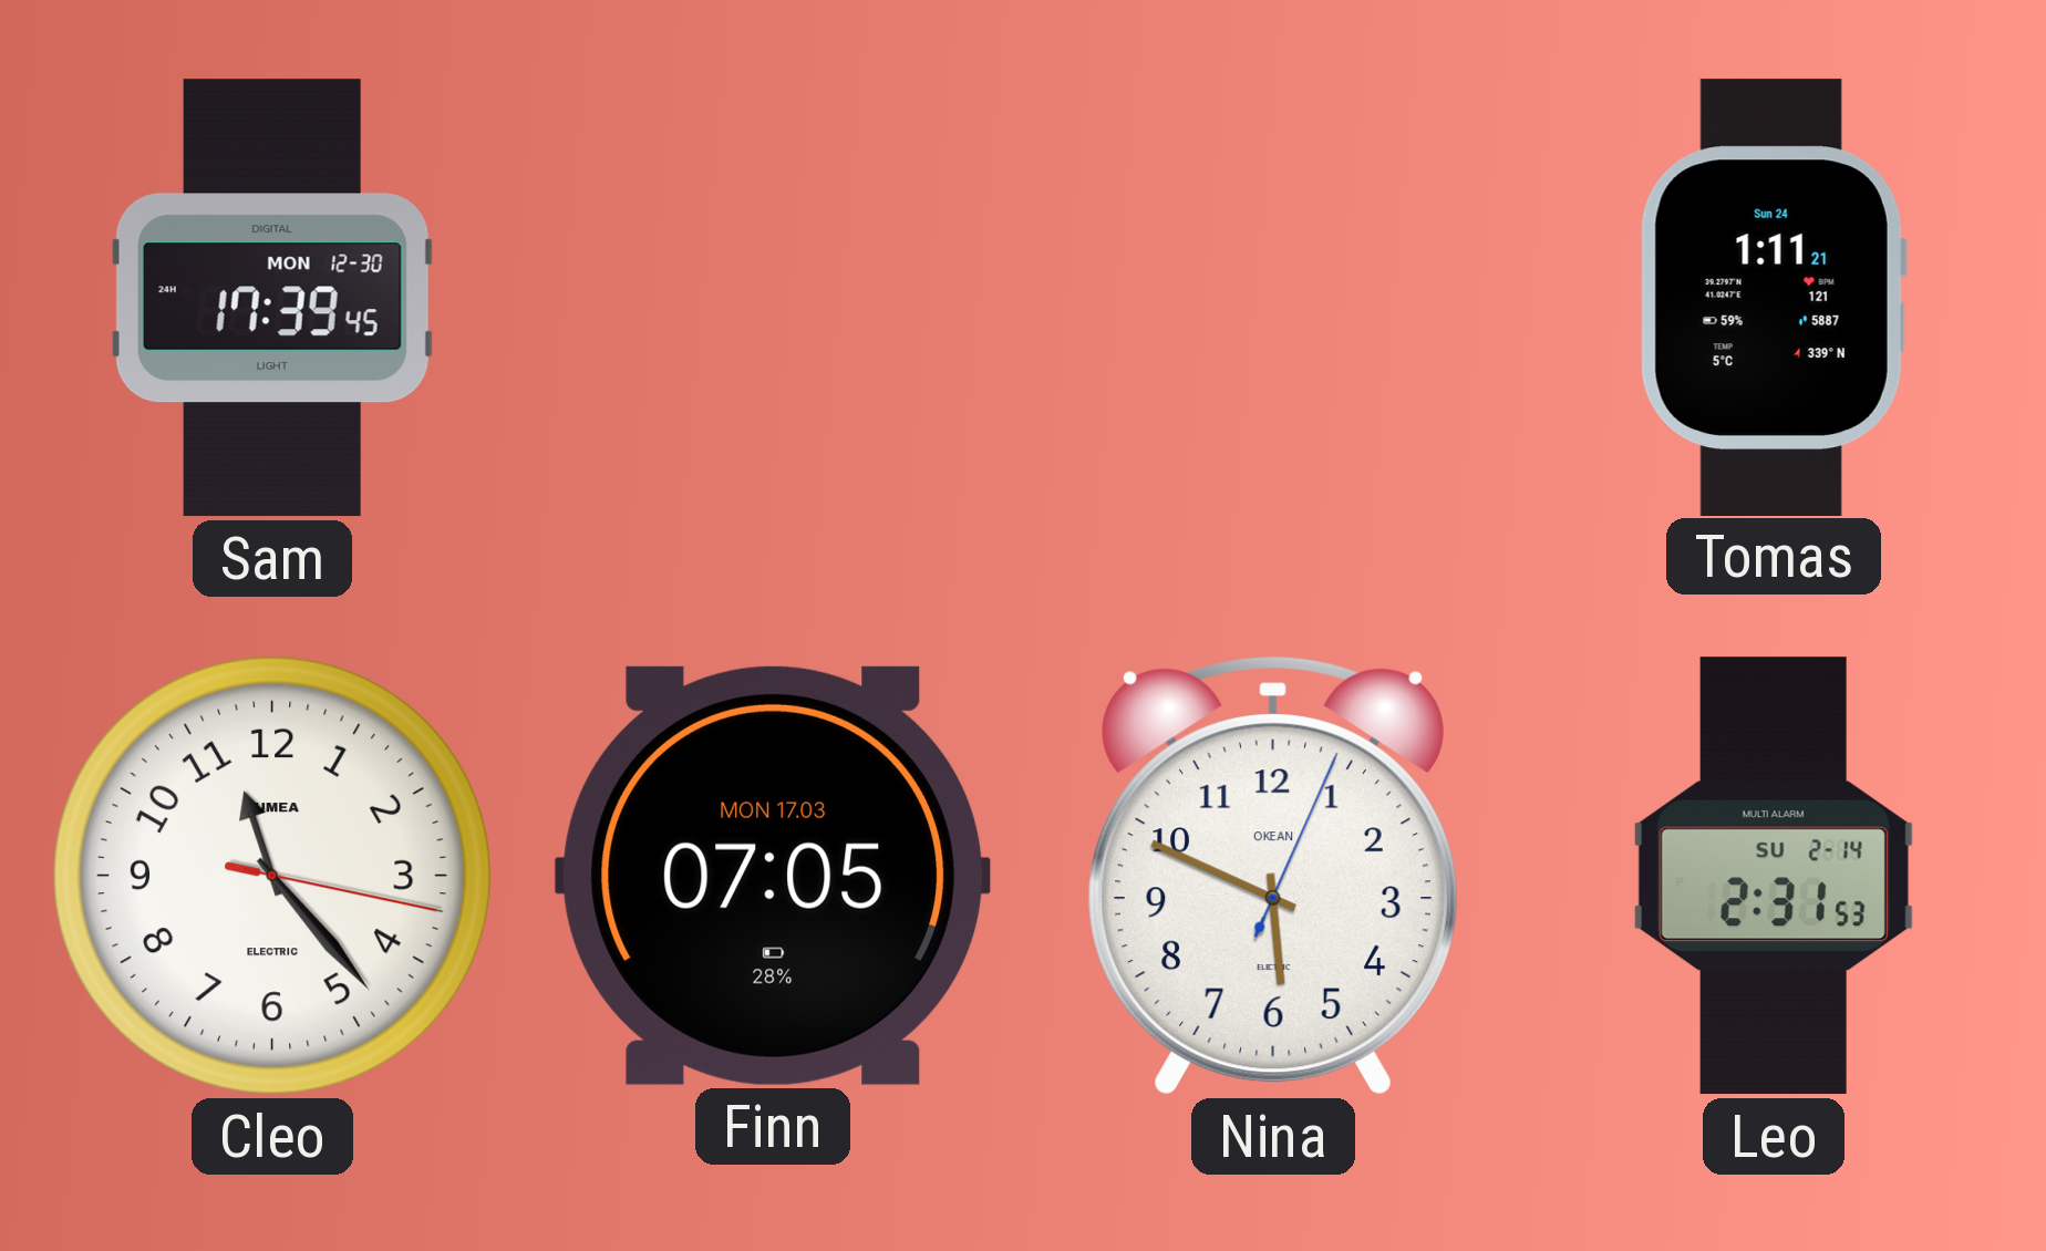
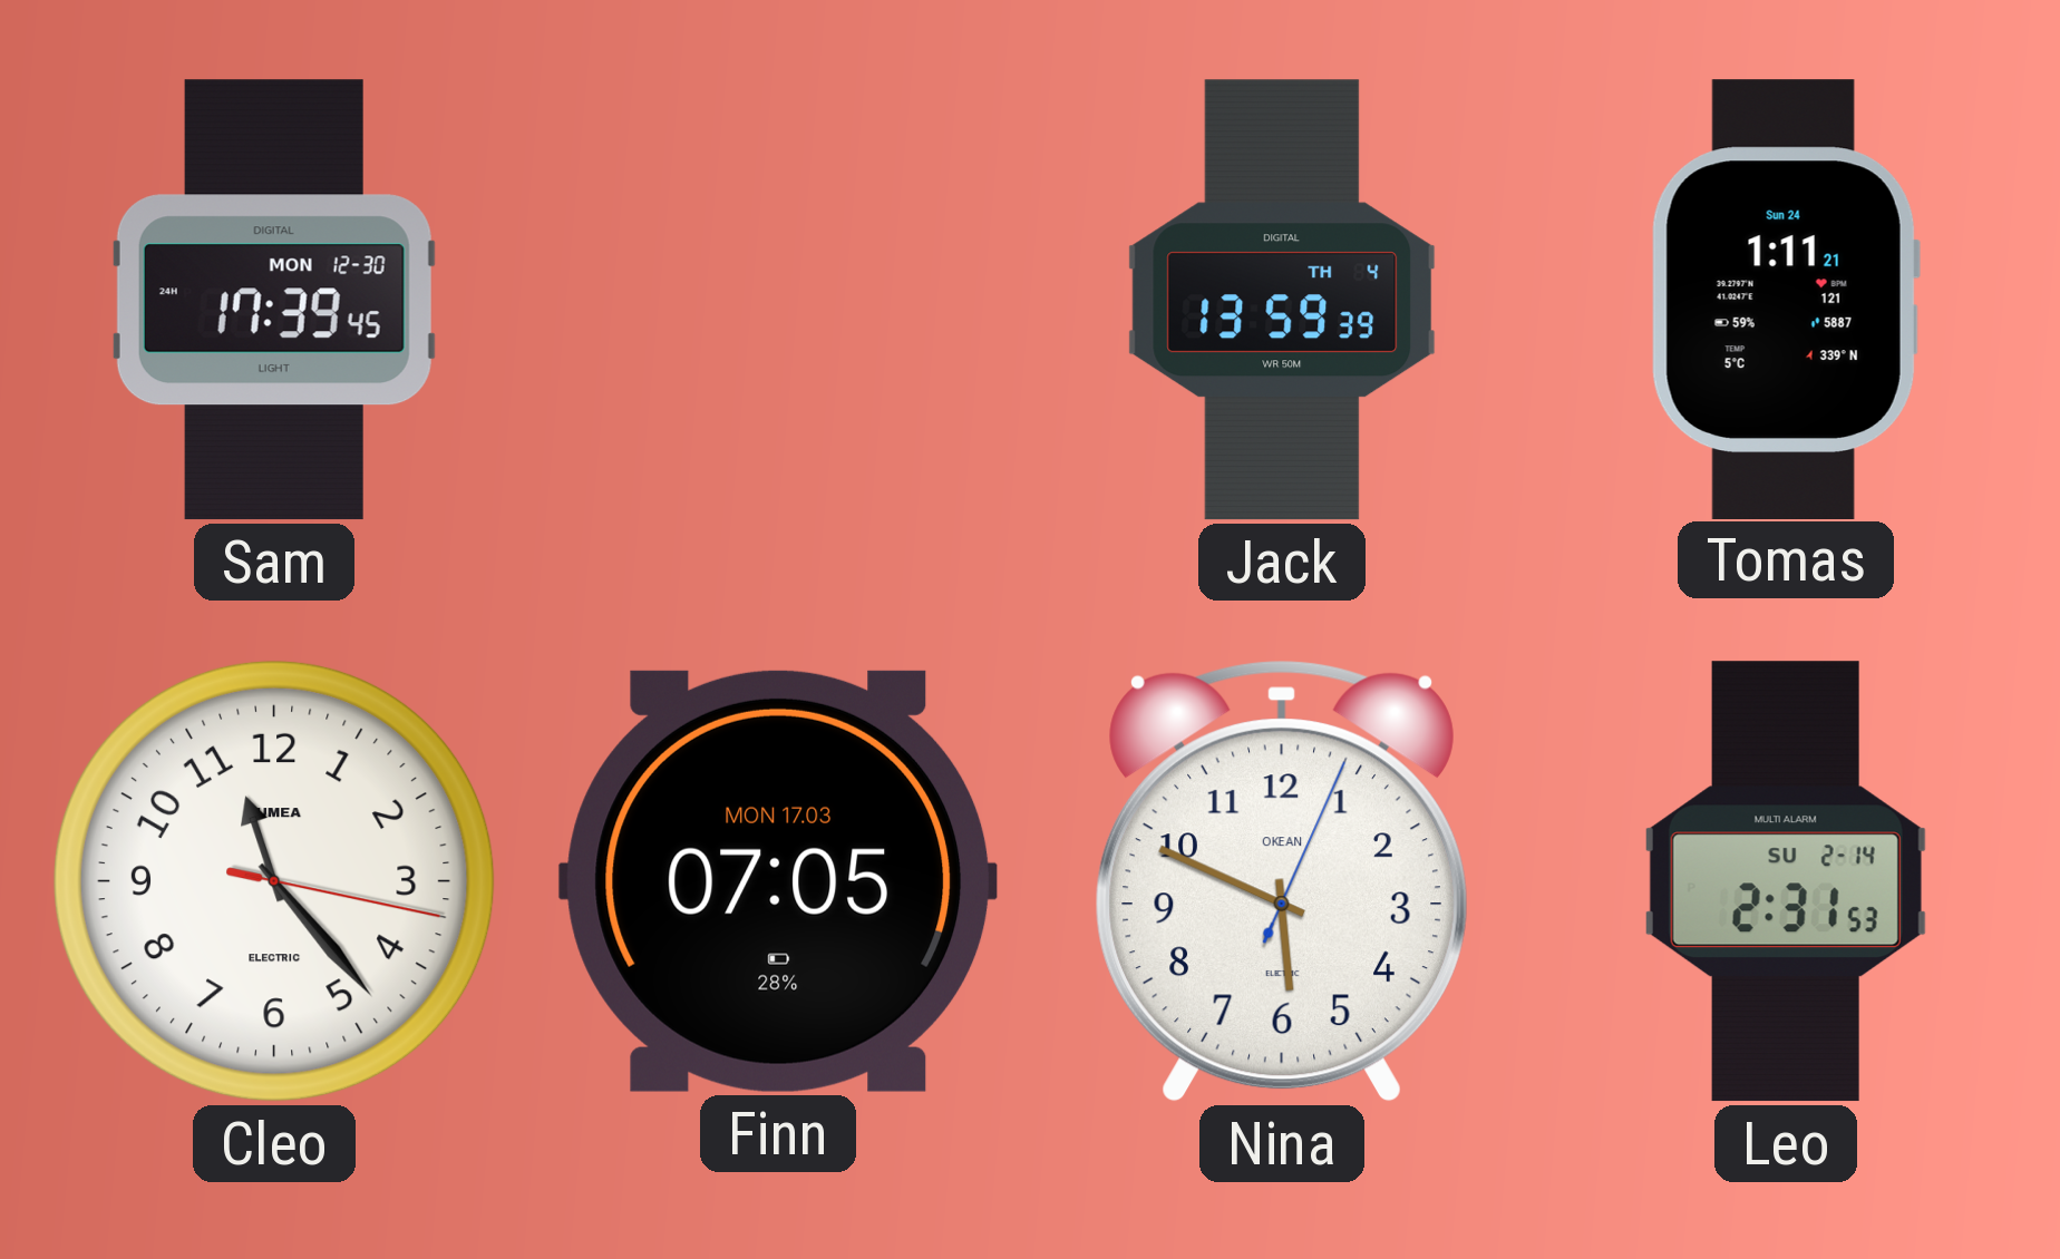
Jack: none -> 13:59 (1282, 300)
